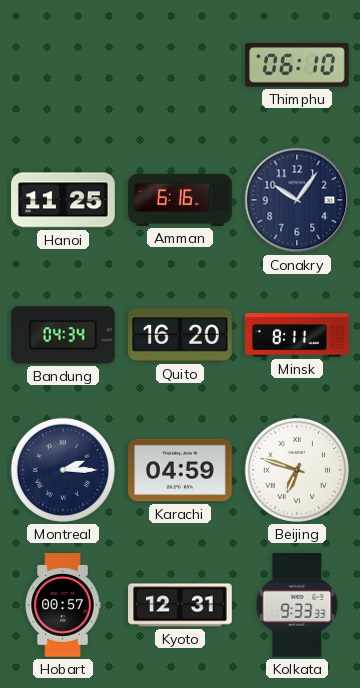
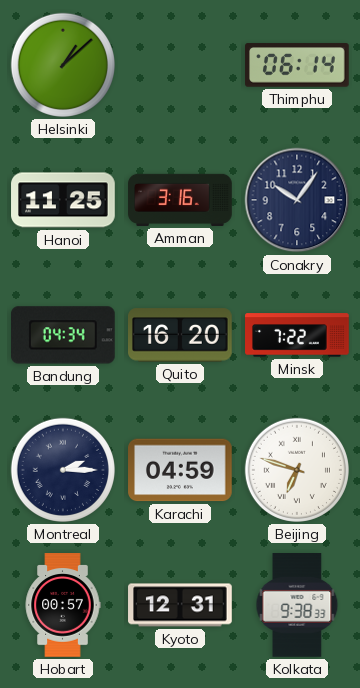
Helsinki: none -> 1:08 (63, 65)
Thimphu: 06:10 -> 06:14 (297, 65)
Amman: 6:16 -> 3:16 (180, 200)
Minsk: 8:11 -> 7:22 (297, 335)
Kolkata: 9:33 -> 9:38 (297, 606)
